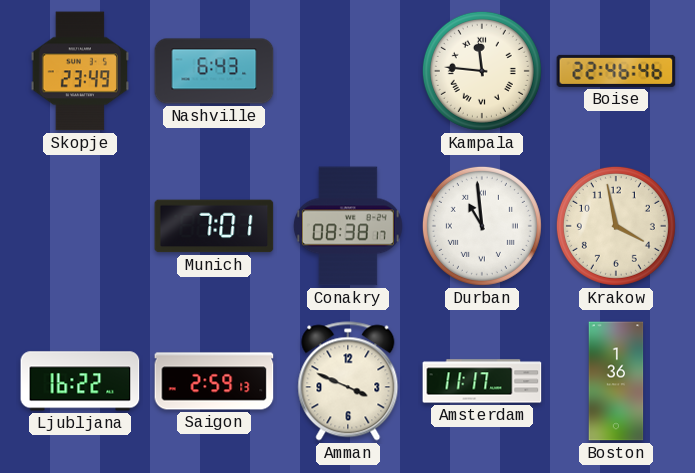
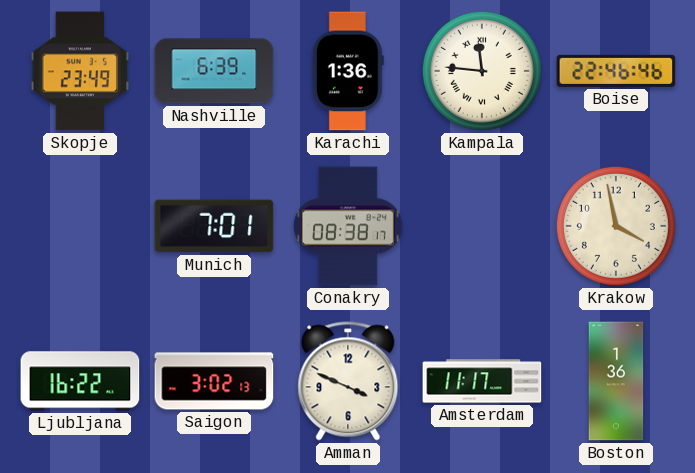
Nashville: 6:43 -> 6:39 (214, 71)
Karachi: none -> 1:36 (348, 71)
Durban: 10:59 -> none (482, 226)
Saigon: 2:59 -> 3:02 (214, 381)
